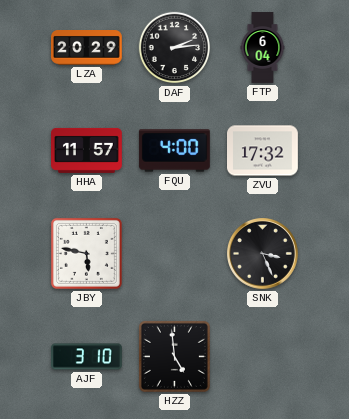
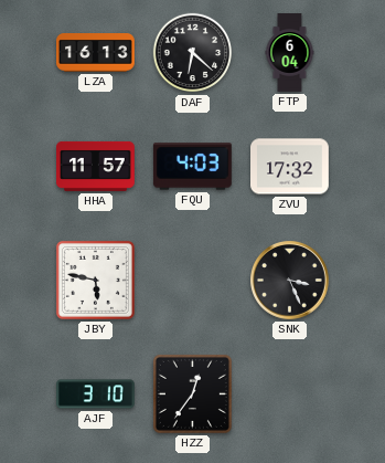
LZA: 20:29 -> 16:13 (96, 53)
DAF: 2:14 -> 6:22 (193, 53)
FQU: 4:00 -> 4:03 (192, 167)
HZZ: 4:59 -> 12:36 (192, 393)
